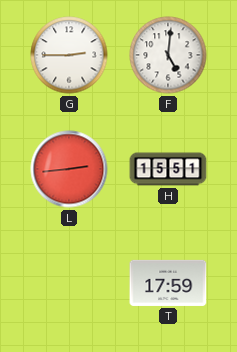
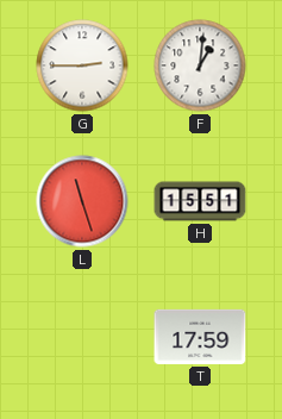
F: 5:01 -> 1:01 (200, 65)
L: 2:44 -> 11:27 (82, 201)
